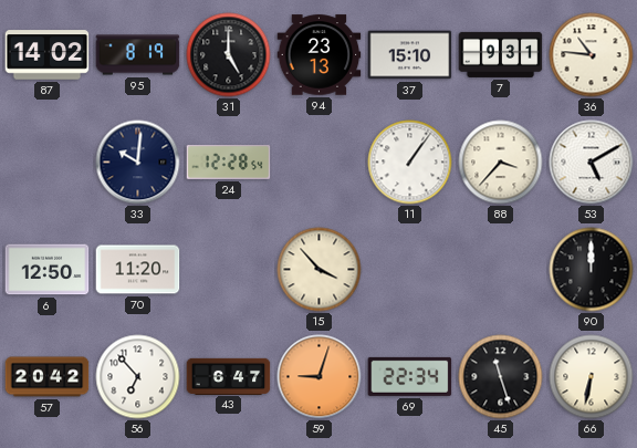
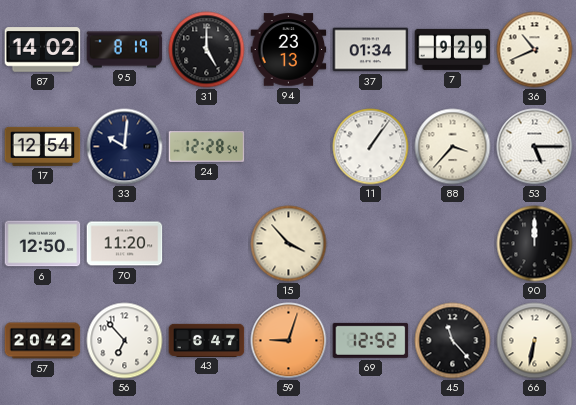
37: 15:10 -> 01:34 (371, 50)
7: 9:31 -> 9:29 (453, 49)
36: 10:46 -> 10:41 (535, 50)
17: none -> 12:54 (43, 146)
53: 5:10 -> 5:15 (535, 147)
69: 22:34 -> 12:52 (371, 340)
45: 11:27 -> 11:23 (453, 341)
